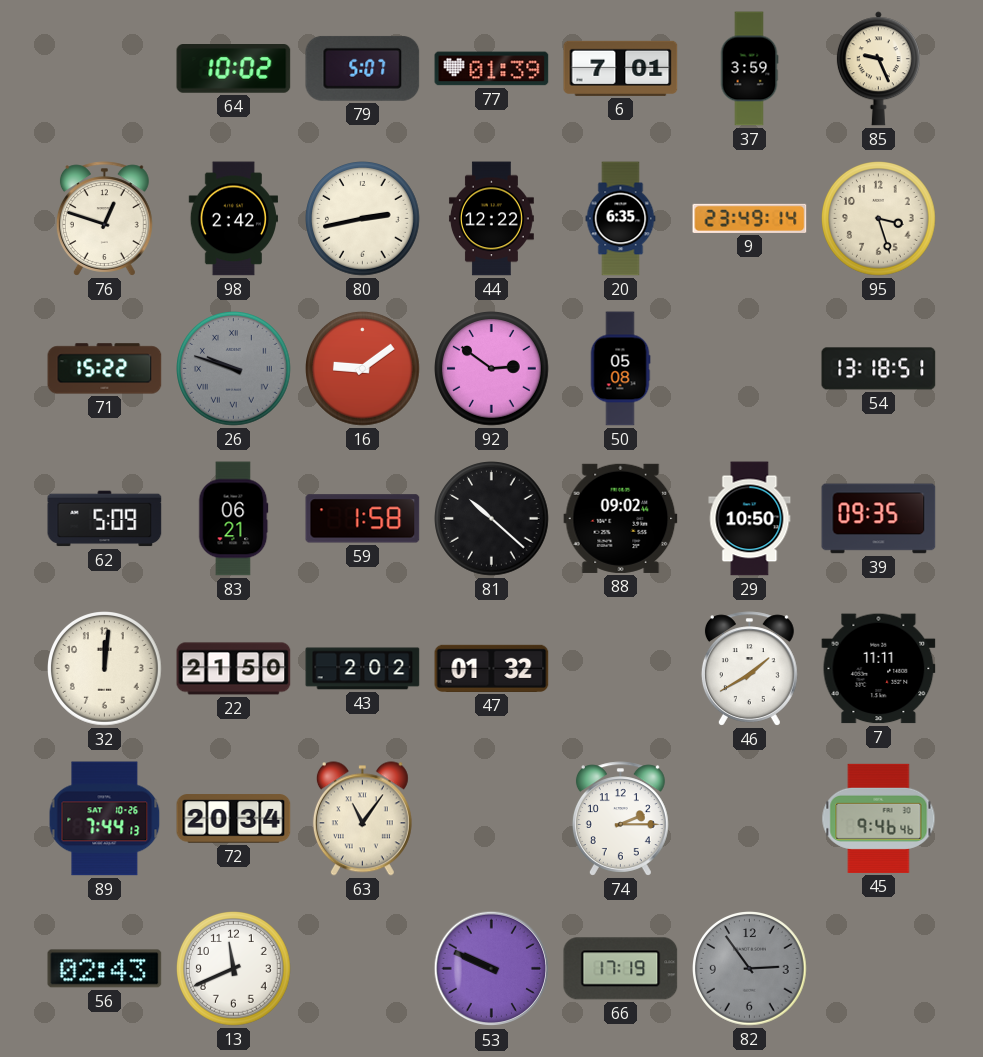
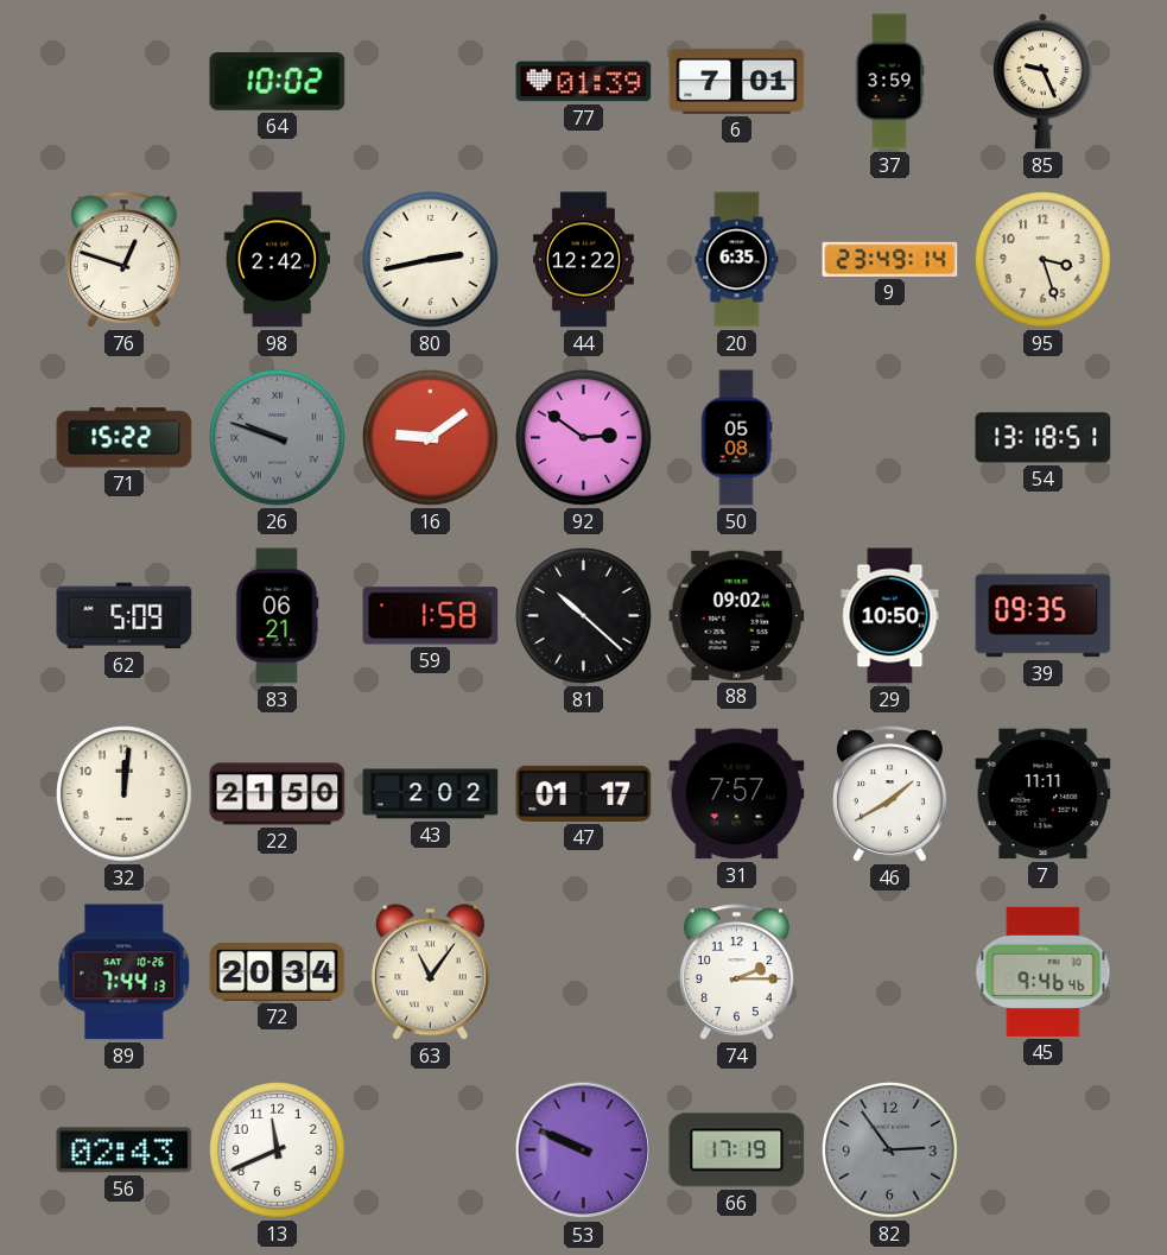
79: 5:07 -> none (363, 68)
47: 01:32 -> 01:17 (584, 793)
31: none -> 7:57 (737, 794)
